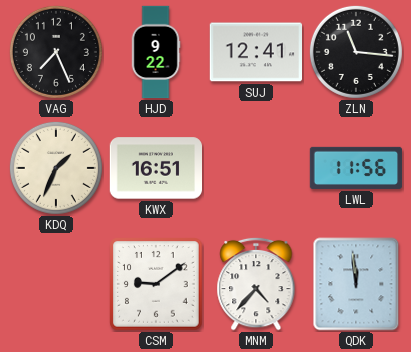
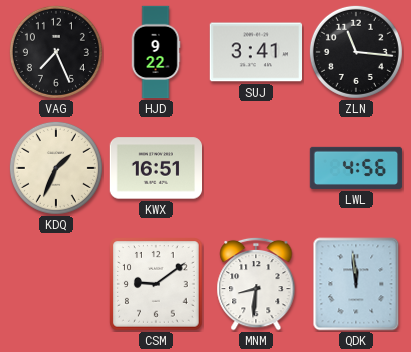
SUJ: 12:41 -> 3:41 (255, 52)
LWL: 11:56 -> 4:56 (356, 168)
MNM: 4:37 -> 8:31 (256, 284)
